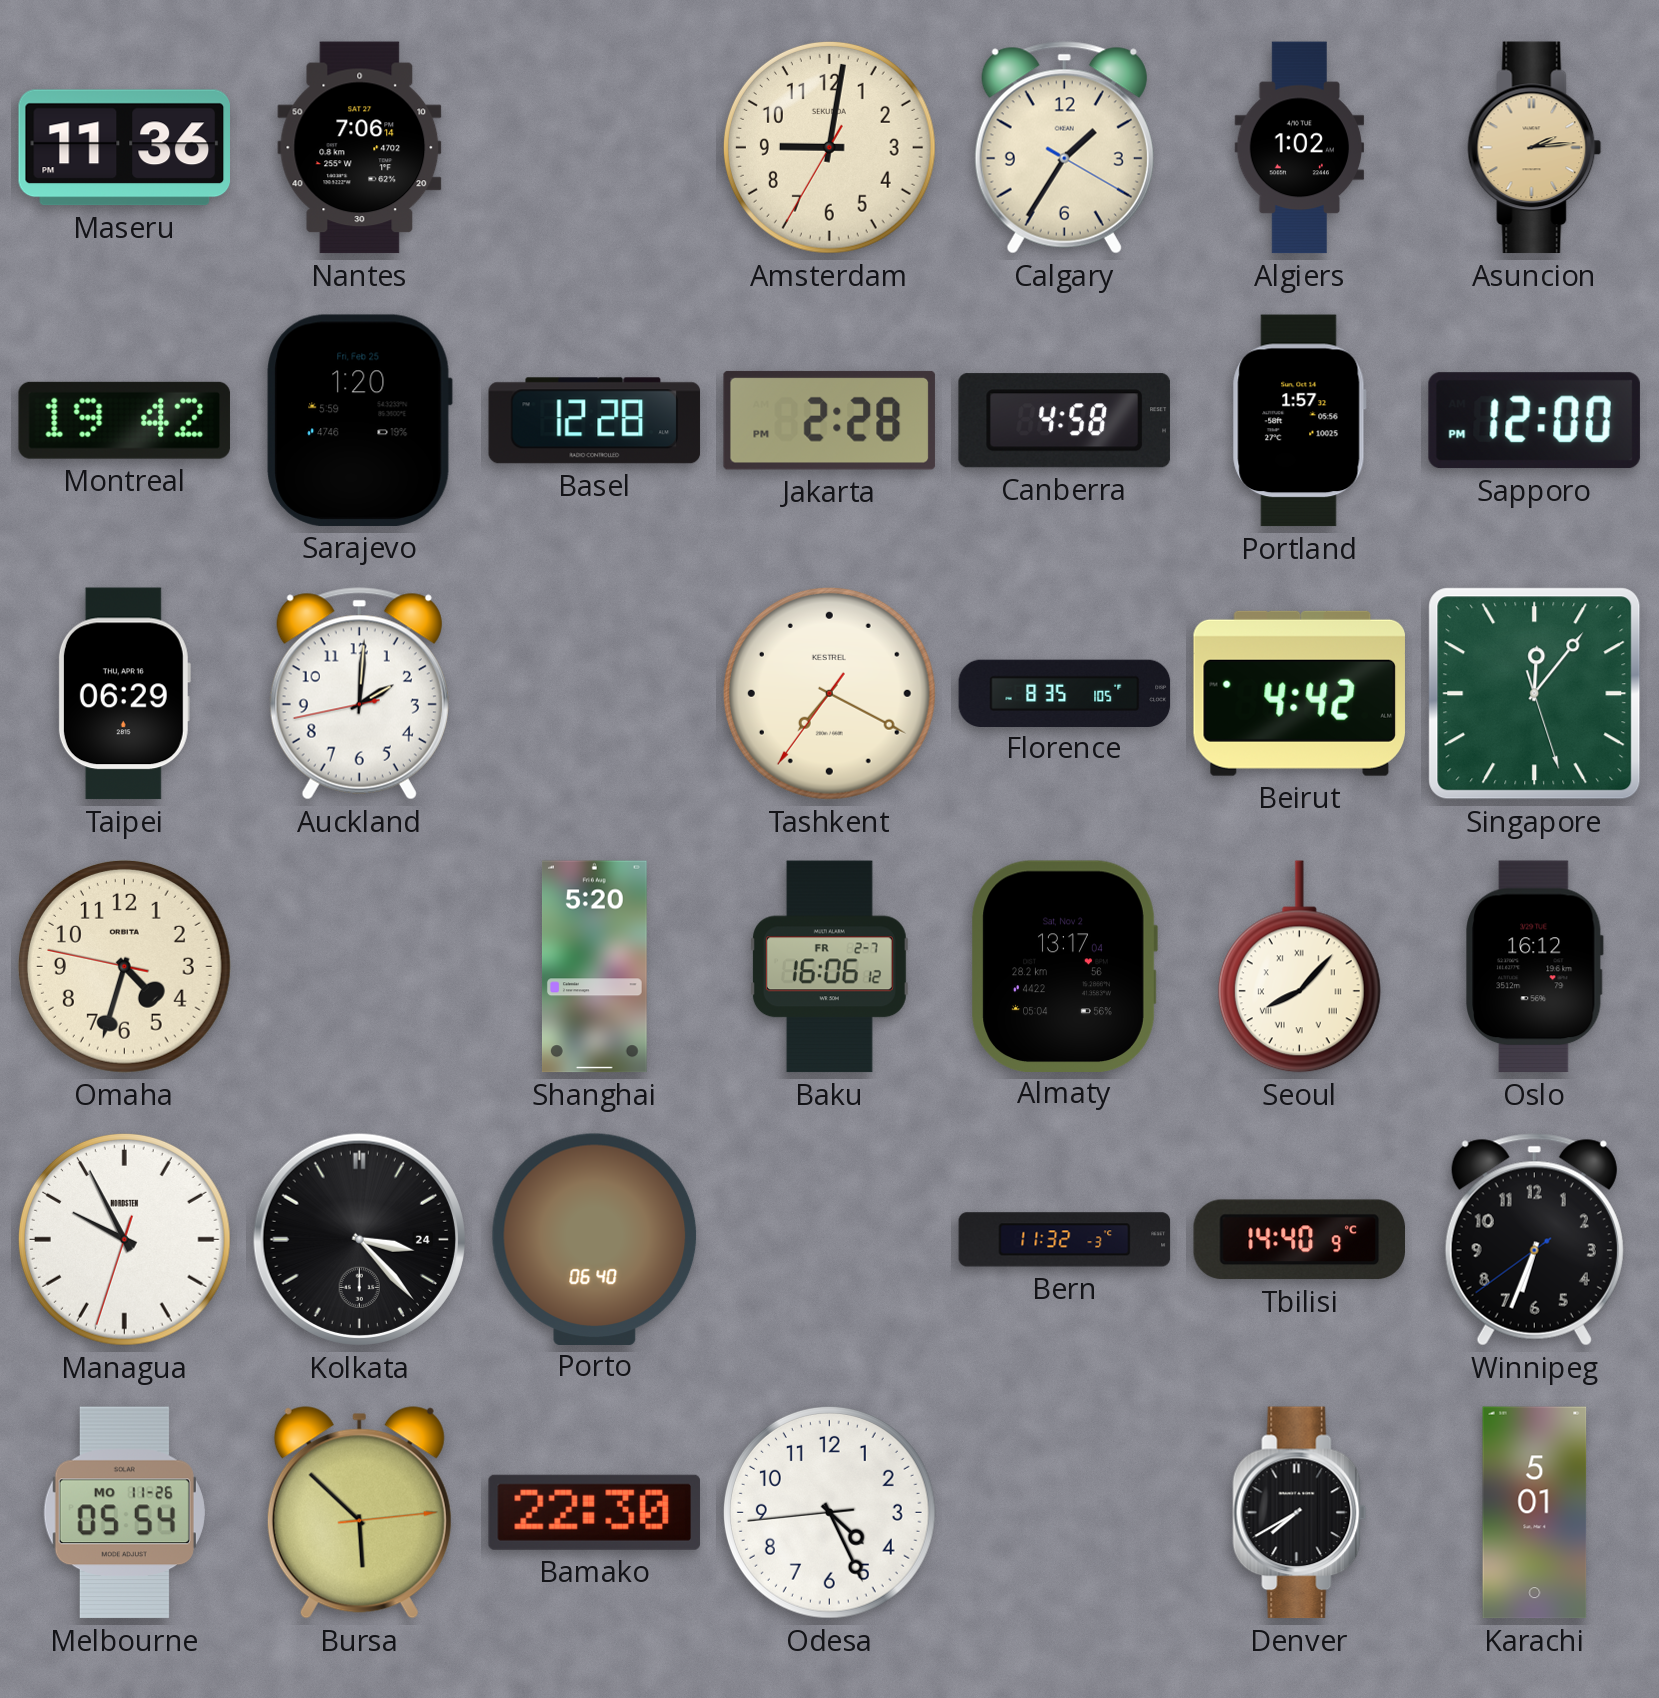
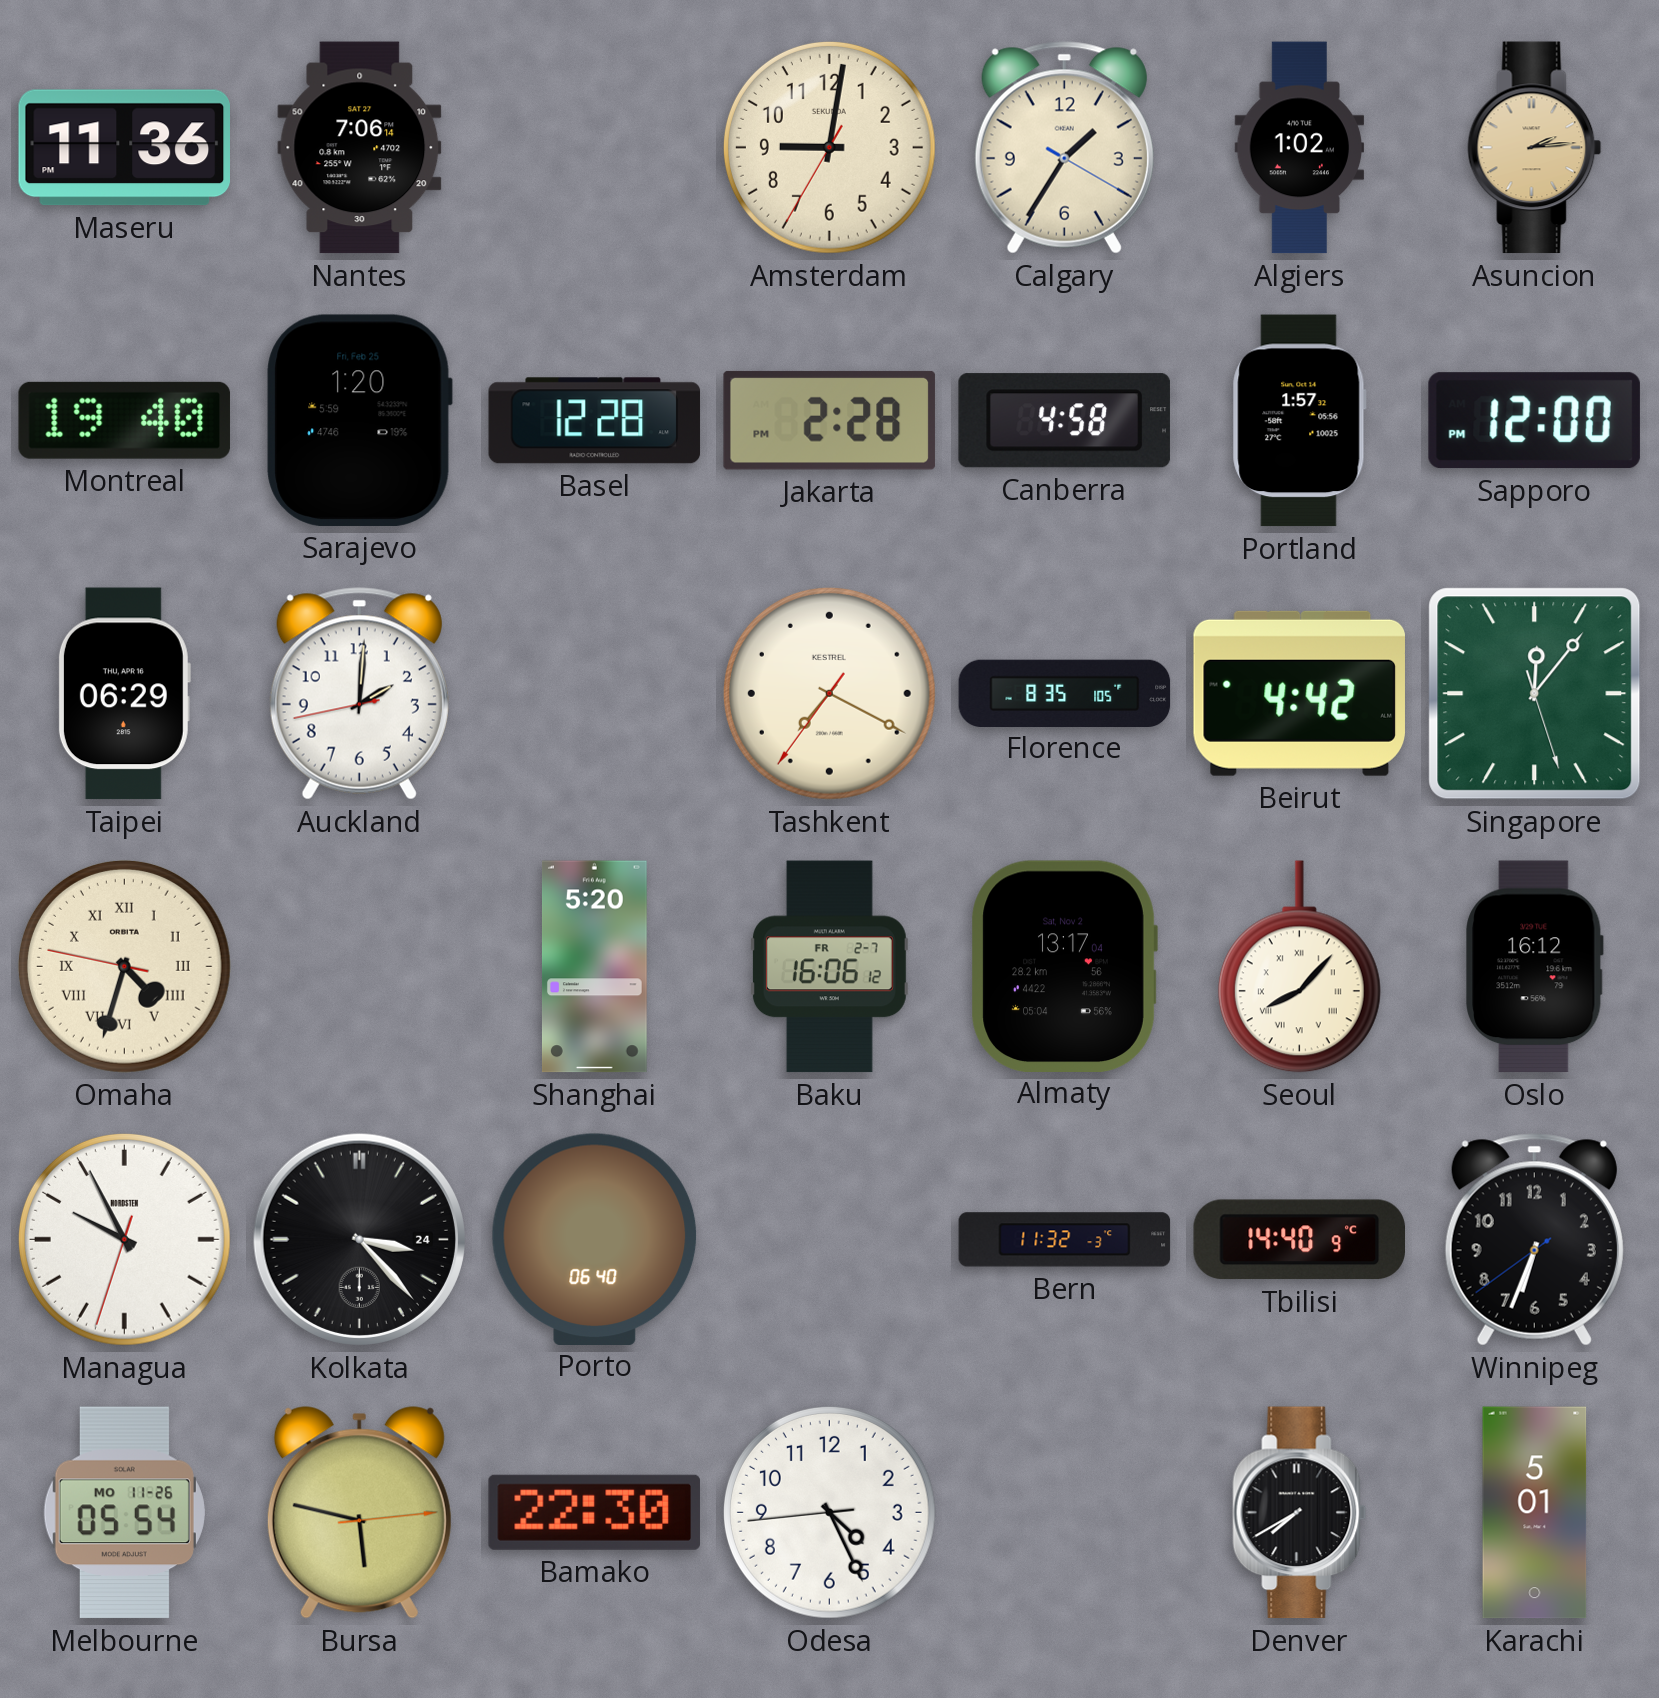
Montreal: 19:42 -> 19:40 (124, 420)
Omaha numerals: Arabic -> Roman (124, 966)
Bursa: 5:52 -> 5:47 (359, 1513)
